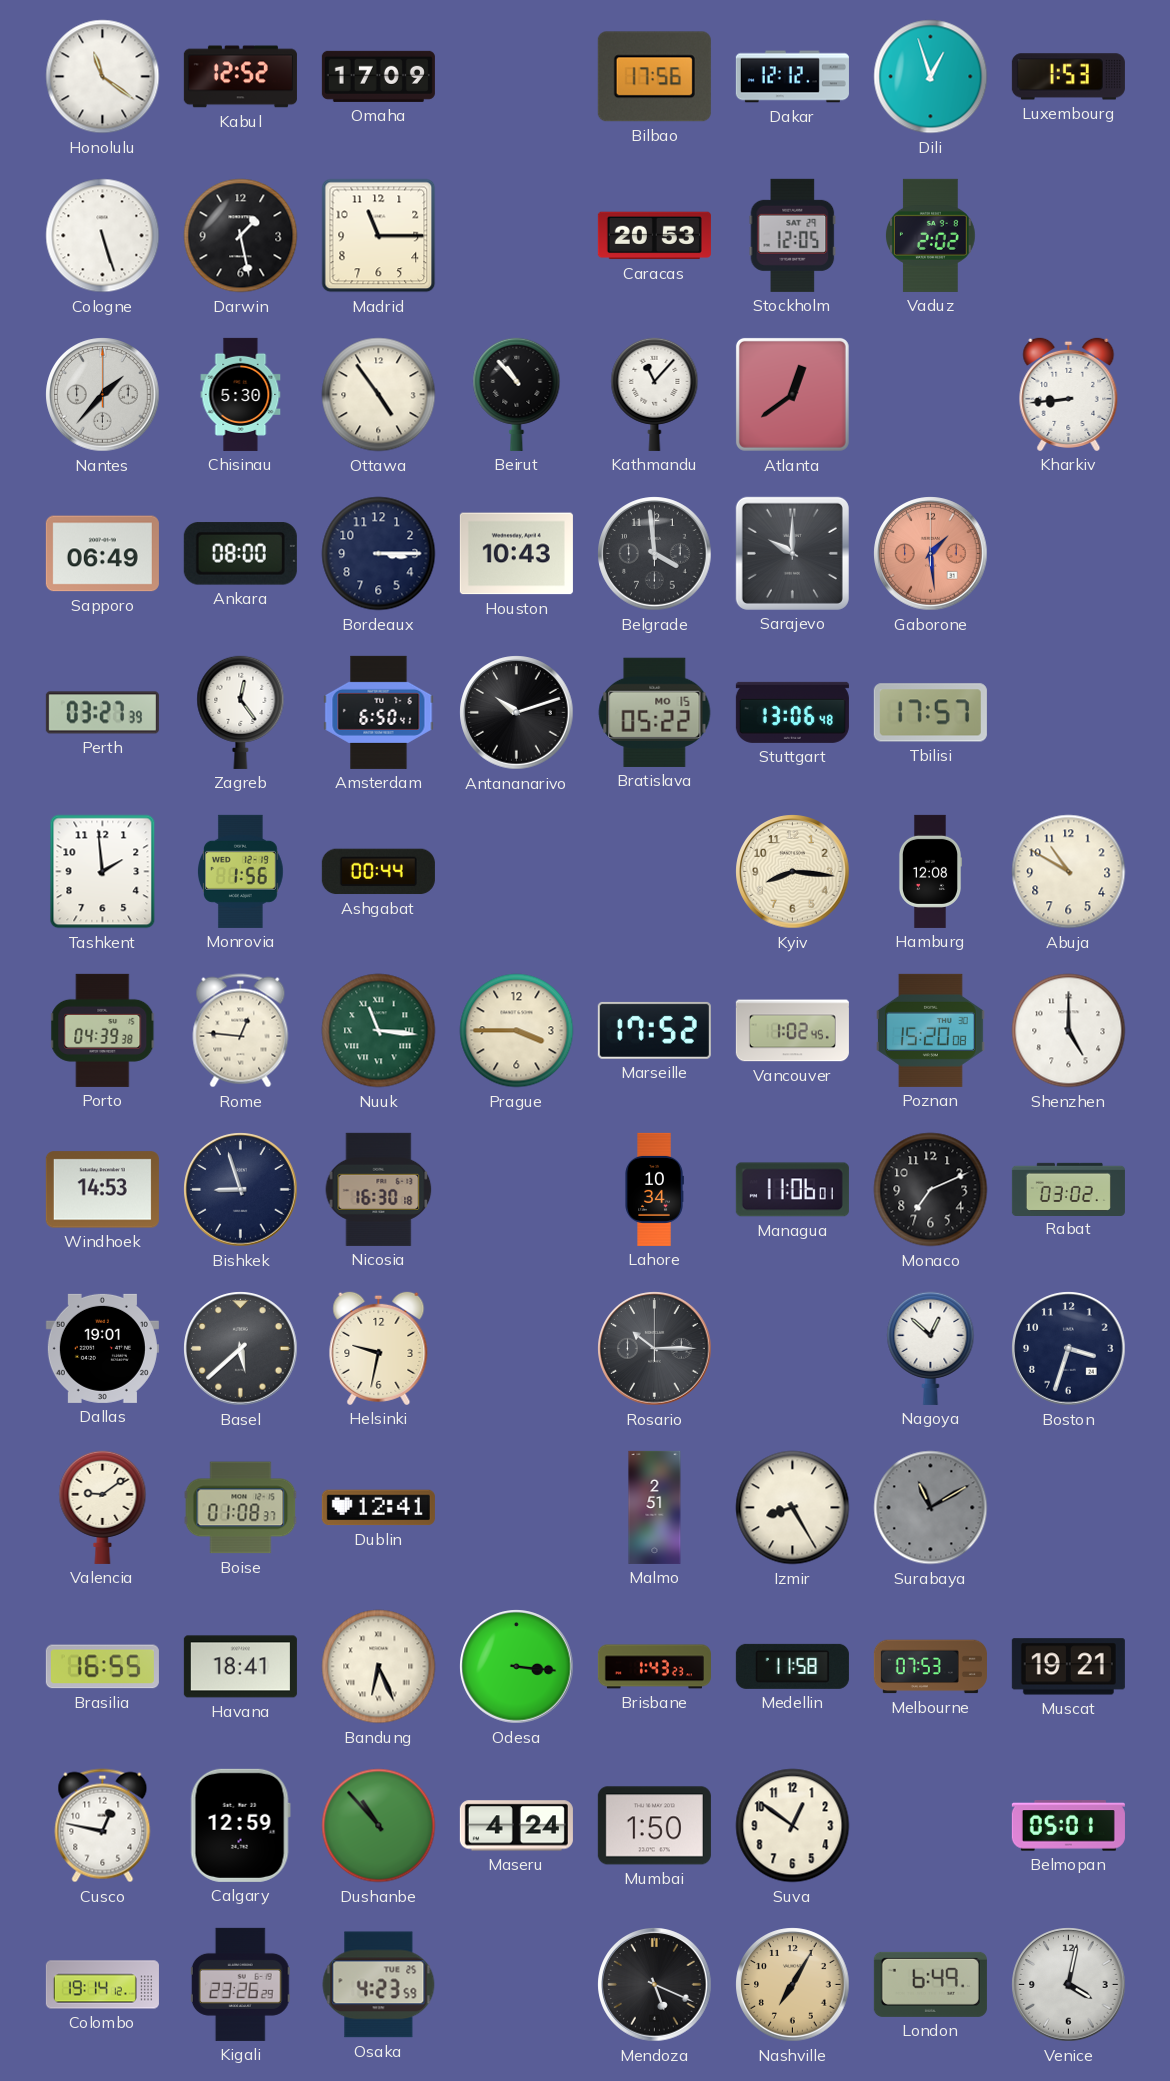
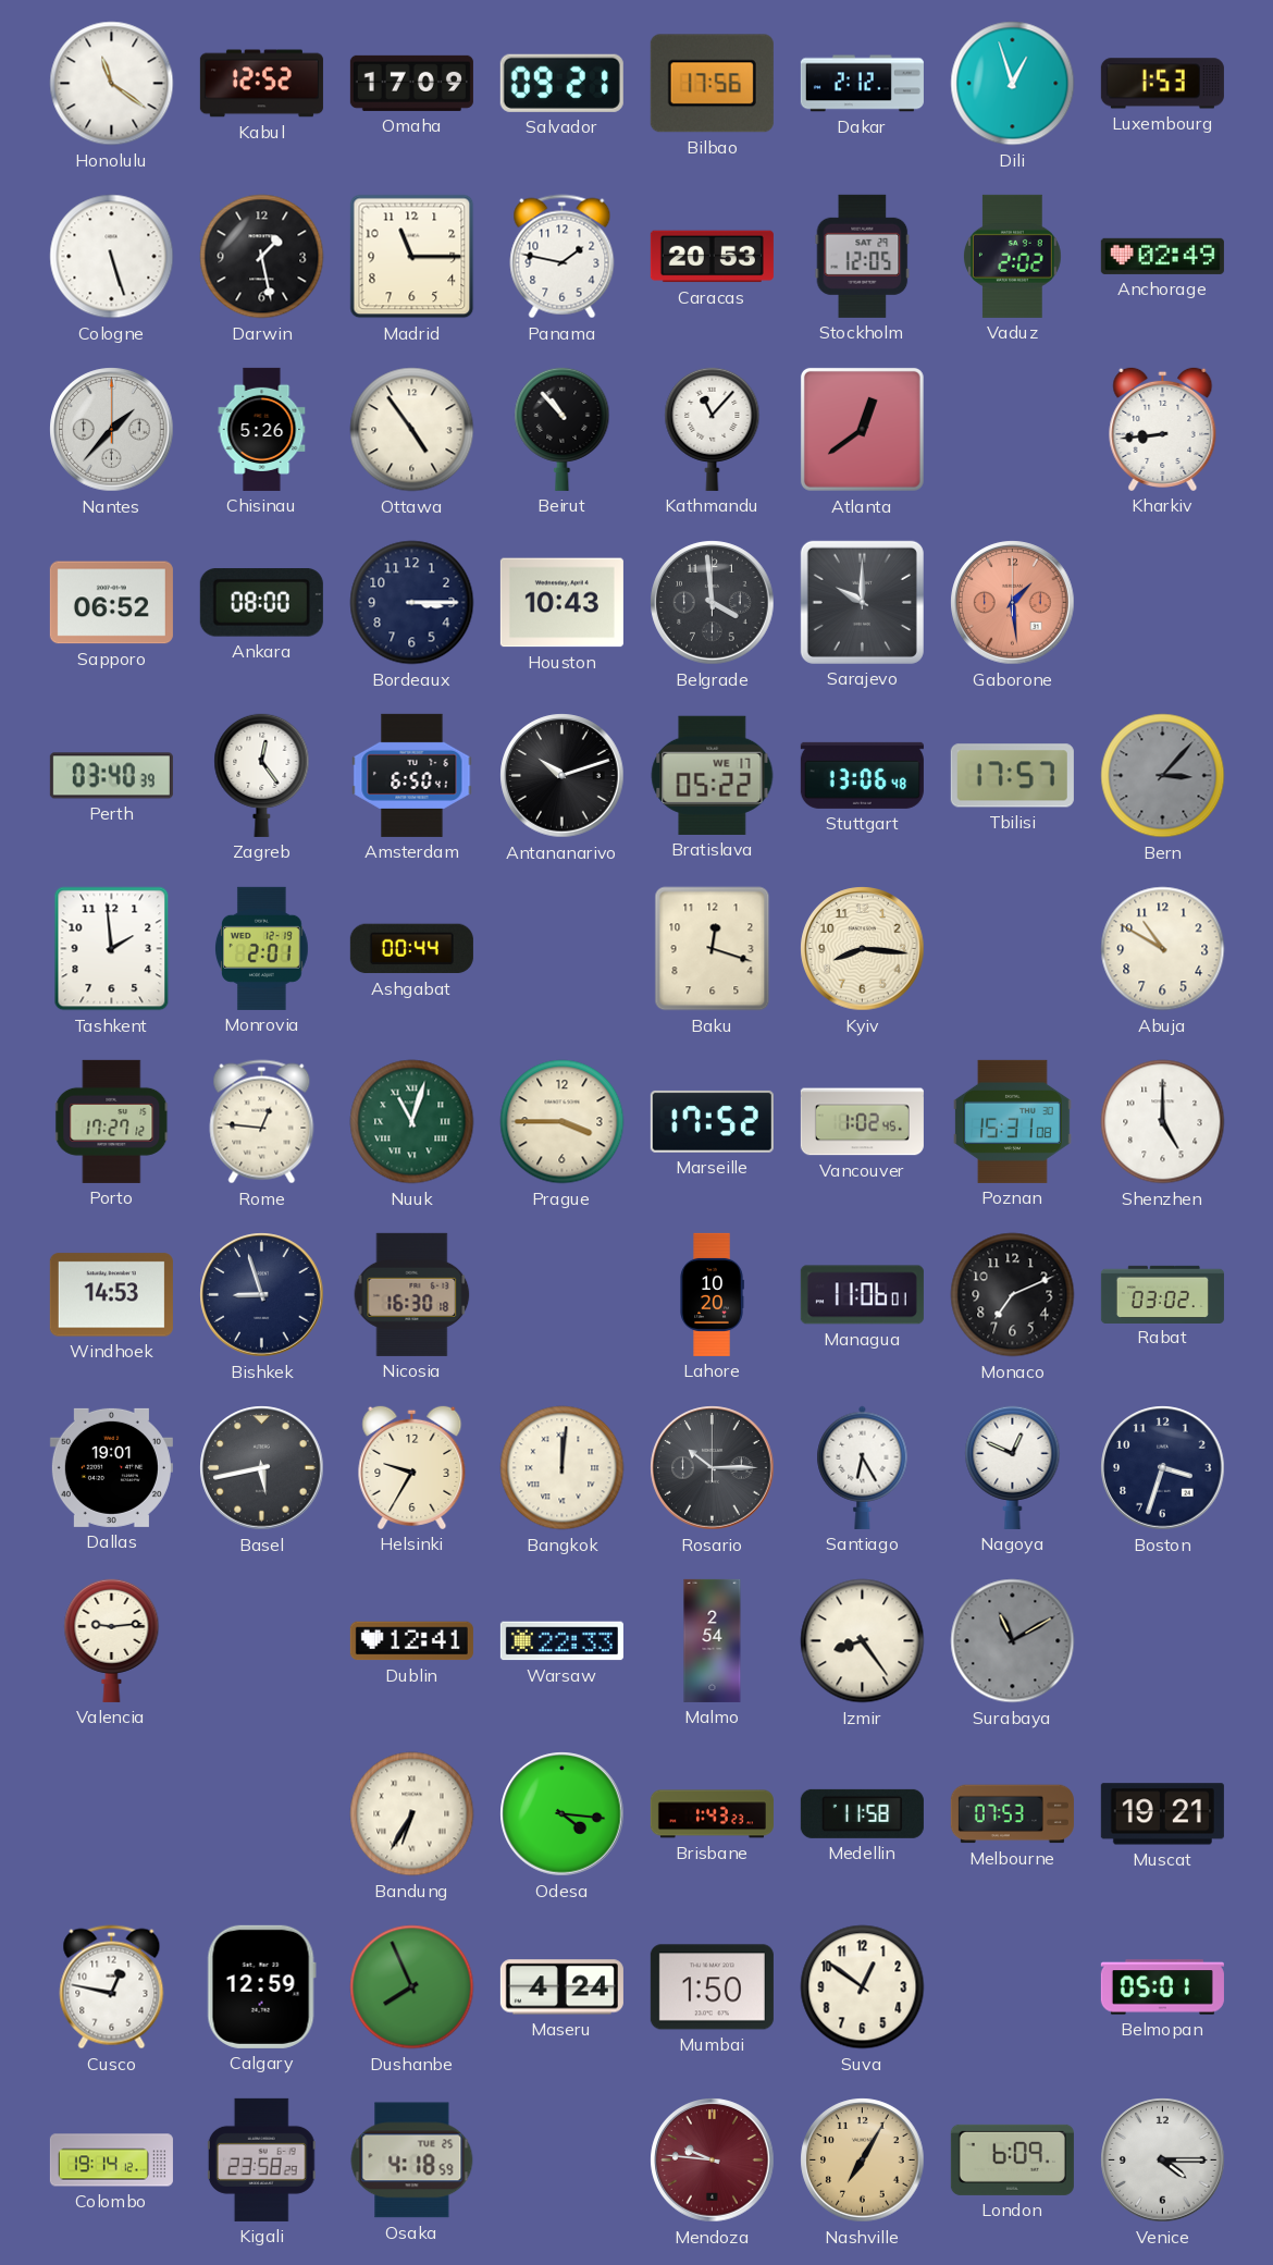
Salvador: none -> 09:21 (561, 83)
Dakar: 12:12 -> 2:12 (862, 84)
Panama: none -> 1:47 (563, 257)
Anchorage: none -> 02:49 (1162, 256)
Chisinau: 5:30 -> 5:26 (262, 429)
Sapporo: 06:49 -> 06:52 (111, 603)
Perth: 03:27 -> 03:40 (111, 776)
Bratislava date: MO 15 -> WE 17 (713, 775)
Bern: none -> 3:07 (1163, 776)
Monrovia: 1:56 -> 2:01 (262, 948)
Baku: none -> 12:18 (713, 949)
Hamburg: 12:08 -> none (929, 871)
Porto: 04:39 -> 17:27 (112, 1121)
Nuuk: 11:16 -> 11:03 (412, 1122)
Poznan: 15:20 -> 15:31 (1013, 1121)
Lahore: 10:34 -> 10:20 (712, 1294)
Basel: 5:38 -> 5:43 (262, 1468)
Helsinki: 9:32 -> 9:35 (412, 1467)
Bangkok: none -> 12:01 (563, 1468)
Santiago: none -> 6:25 (863, 1467)
Nagoya: 12:52 -> 12:49 (1013, 1467)
Valencia: 9:09 -> 9:14 (112, 1640)
Boise: 01:08 -> none (241, 1508)
Warsaw: none -> 22:33 (561, 1641)
Malmo: 2:51 -> 2:54 (713, 1640)
Izmir: 8:25 -> 8:24 (863, 1641)
Brasilia: 16:55 -> none (102, 1667)
Havana: 18:41 -> none (240, 1667)
Bandung: 6:26 -> 6:35 (412, 1814)
Odesa: 3:16 -> 4:16 (563, 1814)
Dushanbe: 10:53 -> 7:56 (412, 1987)
Kigali: 23:26 -> 23:58 (261, 2159)
Osaka: 4:23 -> 4:18 (412, 2161)
Mendoza: 5:19 -> 9:46 (713, 2161)
Mendoza dial: black -> burgundy (713, 2161)
London: 6:49 -> 6:09 (1012, 2159)
Venice: 4:02 -> 4:15 (1163, 2161)
